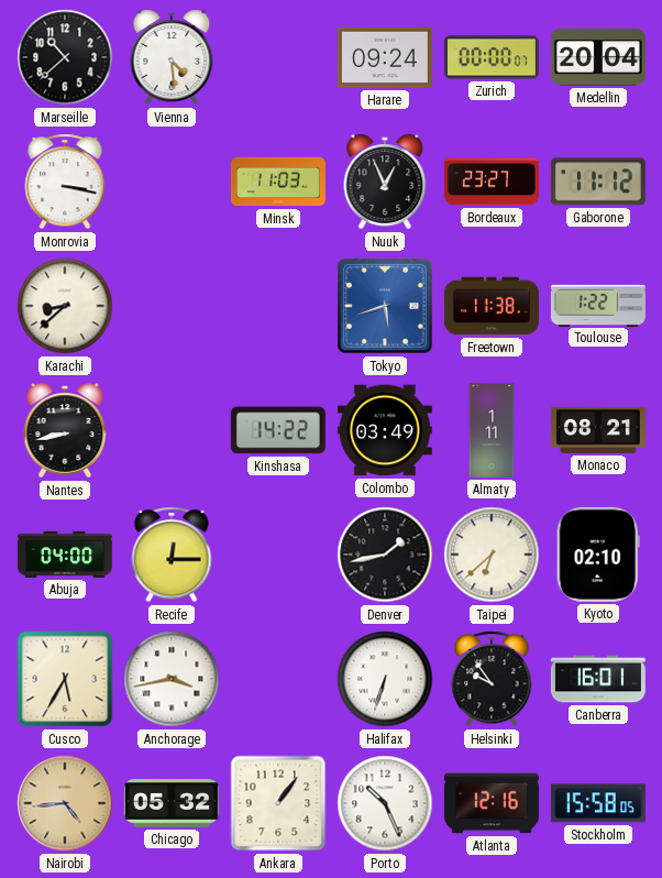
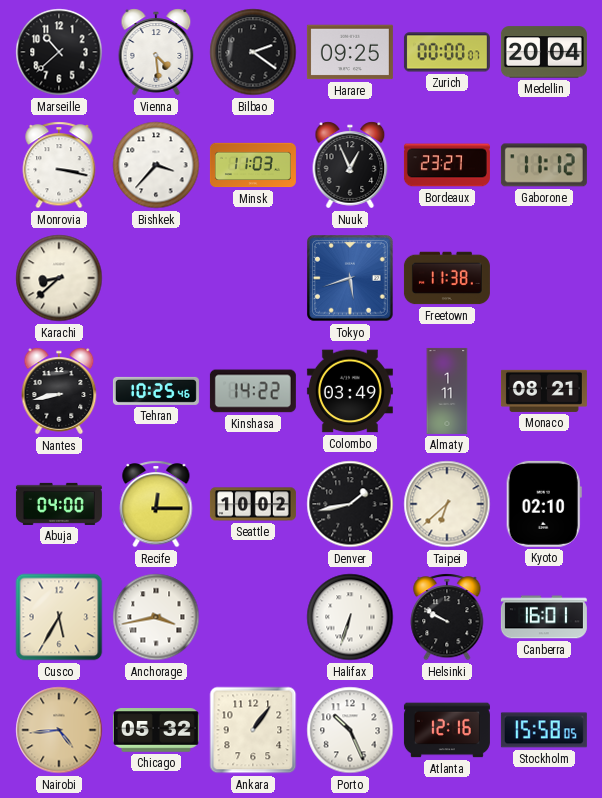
Bilbao: none -> 2:21 (253, 52)
Harare: 09:24 -> 09:25 (350, 52)
Bishkek: none -> 3:37 (156, 165)
Toulouse: 1:22 -> none (598, 305)
Tehran: none -> 10:25 (156, 391)
Seattle: none -> 10:02 (253, 504)
Helsinki: 9:54 -> 9:50 (447, 617)
